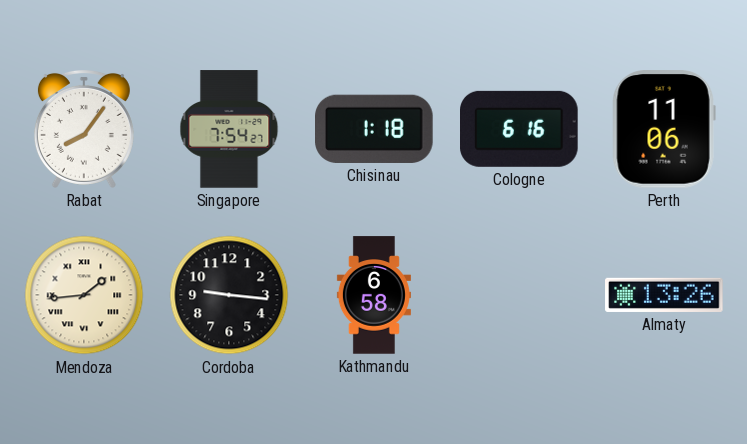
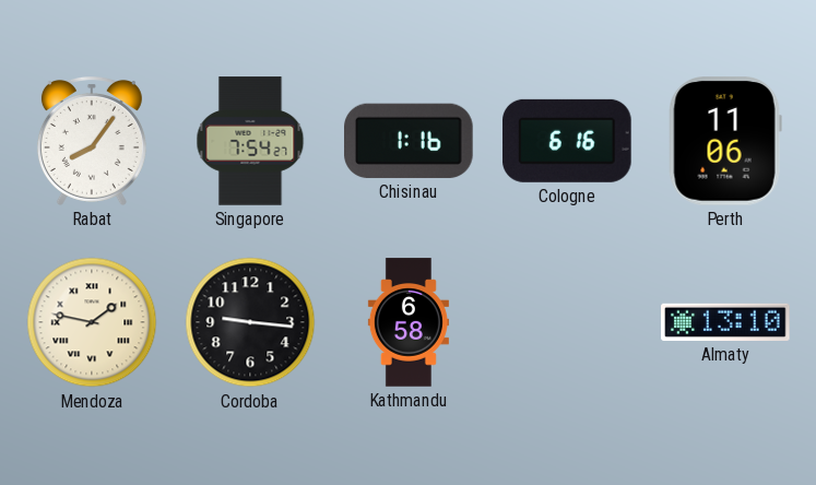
Chisinau: 1:18 -> 1:16 (409, 141)
Mendoza: 1:44 -> 1:47 (92, 322)
Almaty: 13:26 -> 13:10 (725, 322)
